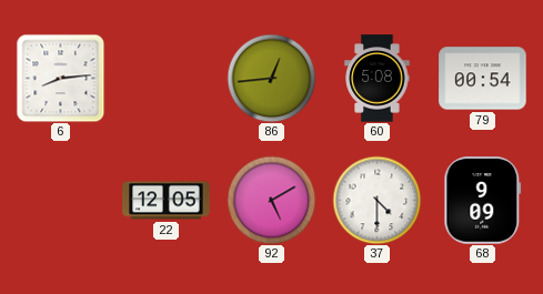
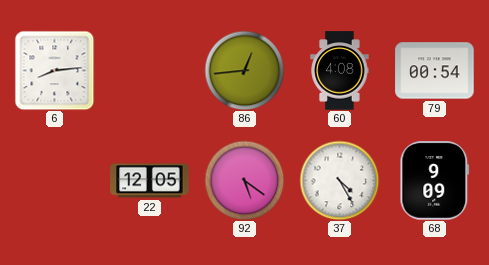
60: 5:08 -> 4:08 (340, 71)
92: 5:10 -> 5:21 (244, 180)
37: 4:30 -> 4:25 (339, 180)
